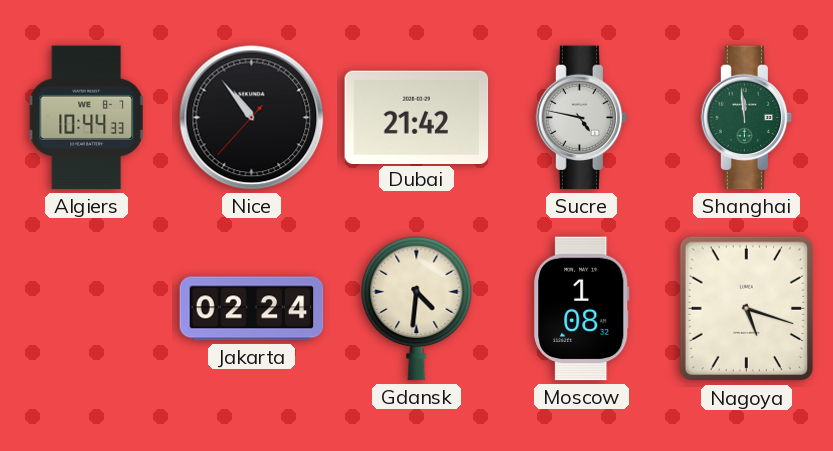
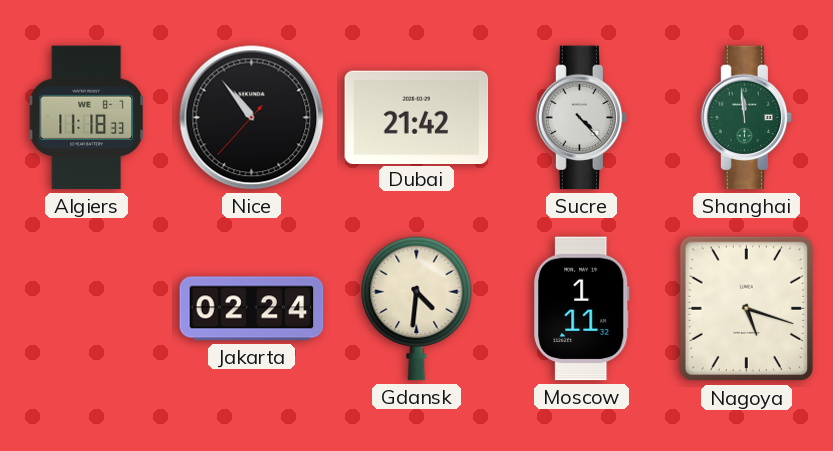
Algiers: 10:44 -> 11:18 (86, 118)
Sucre: 4:47 -> 4:23 (582, 118)
Moscow: 1:08 -> 1:11 (582, 309)
